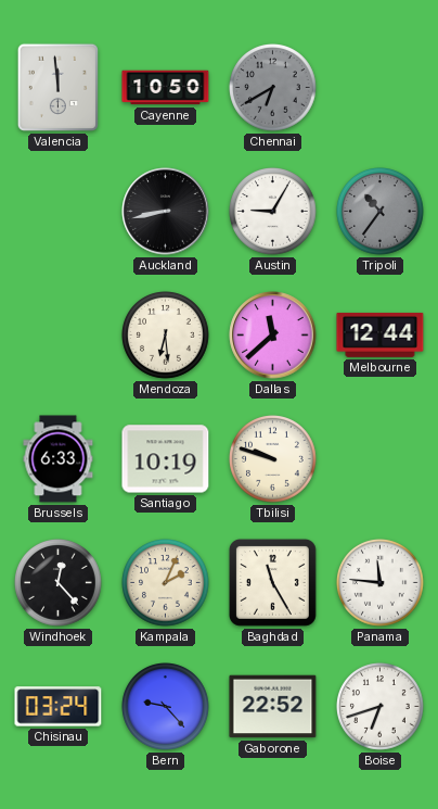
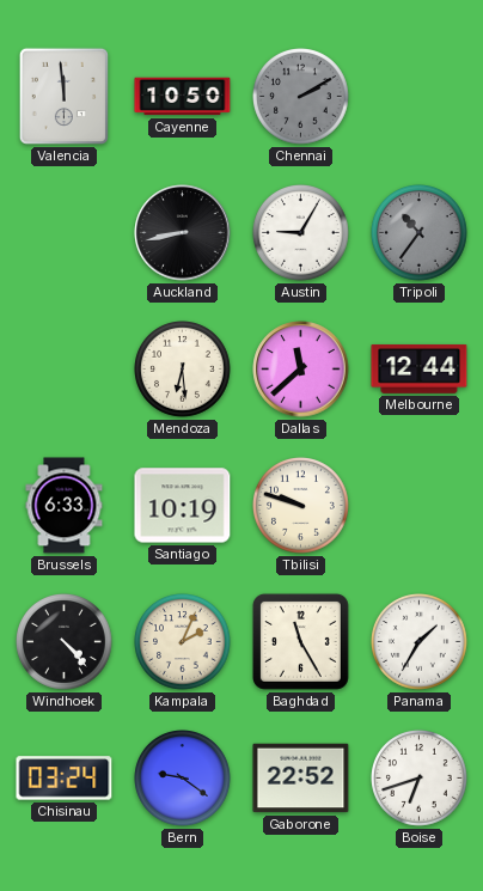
Chennai: 6:40 -> 2:10 (301, 97)
Windhoek: 12:23 -> 4:23 (65, 642)
Panama: 11:46 -> 1:35 (420, 642)
Bern: 9:23 -> 9:21 (183, 779)
